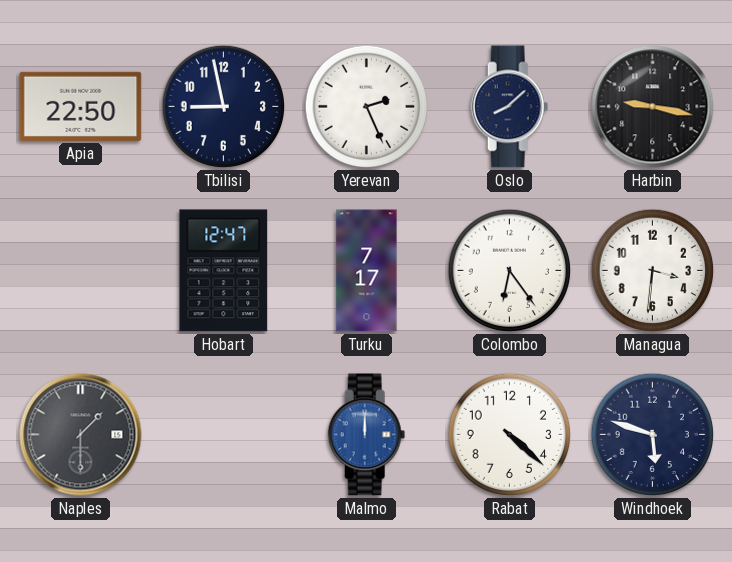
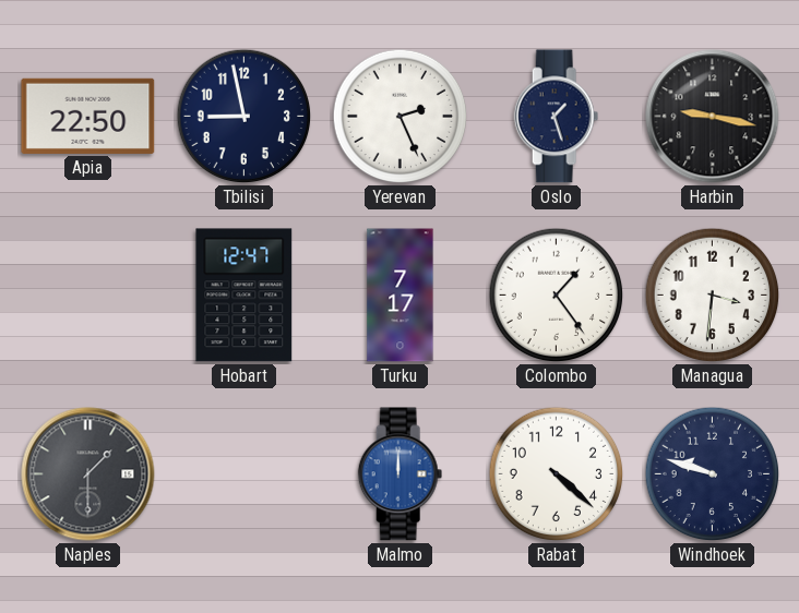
Oslo: 8:08 -> 1:27 (557, 117)
Colombo: 6:24 -> 1:24 (557, 296)
Windhoek: 5:48 -> 9:48 (713, 474)
